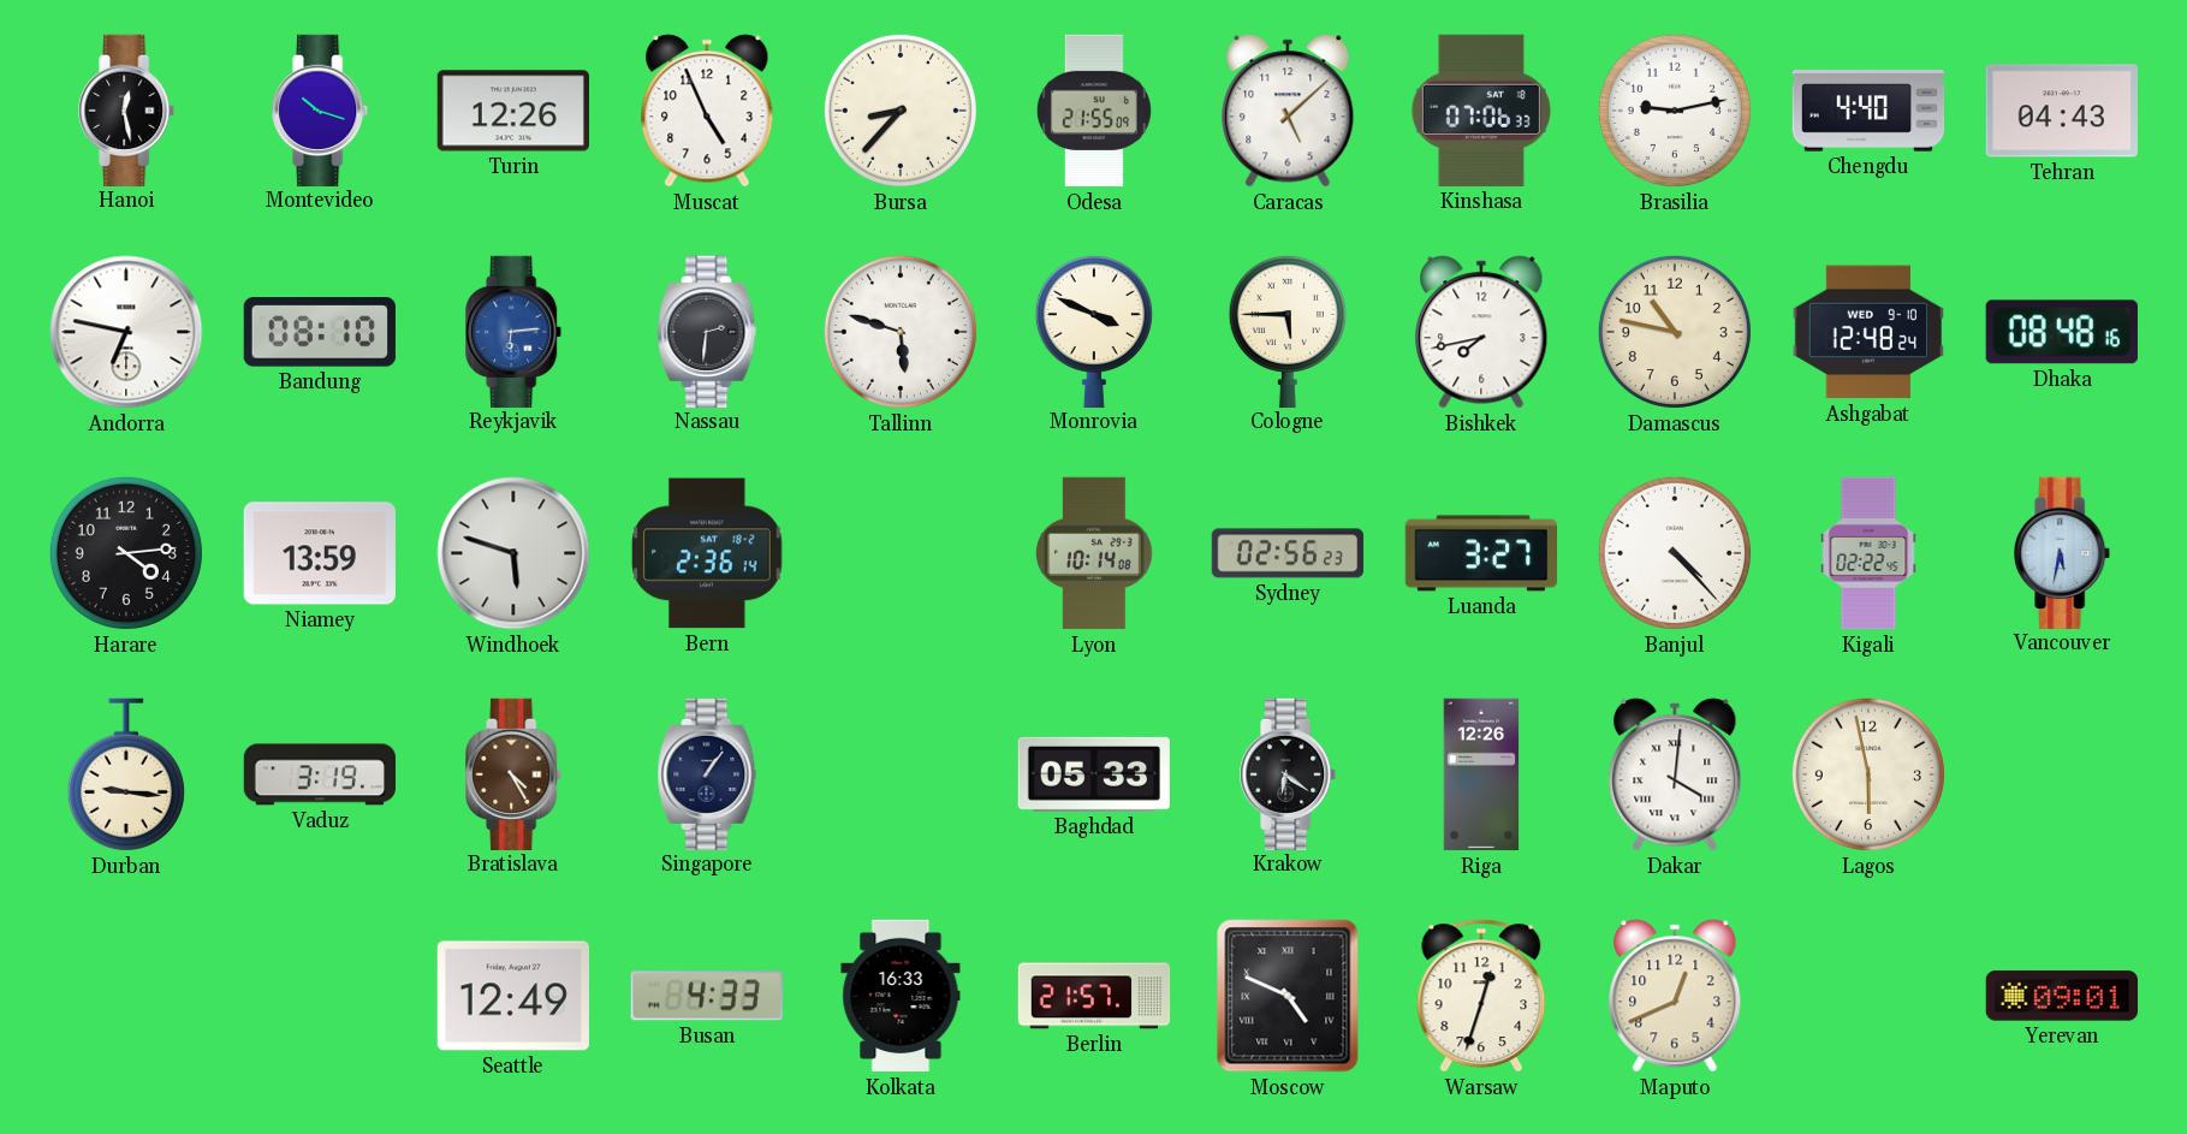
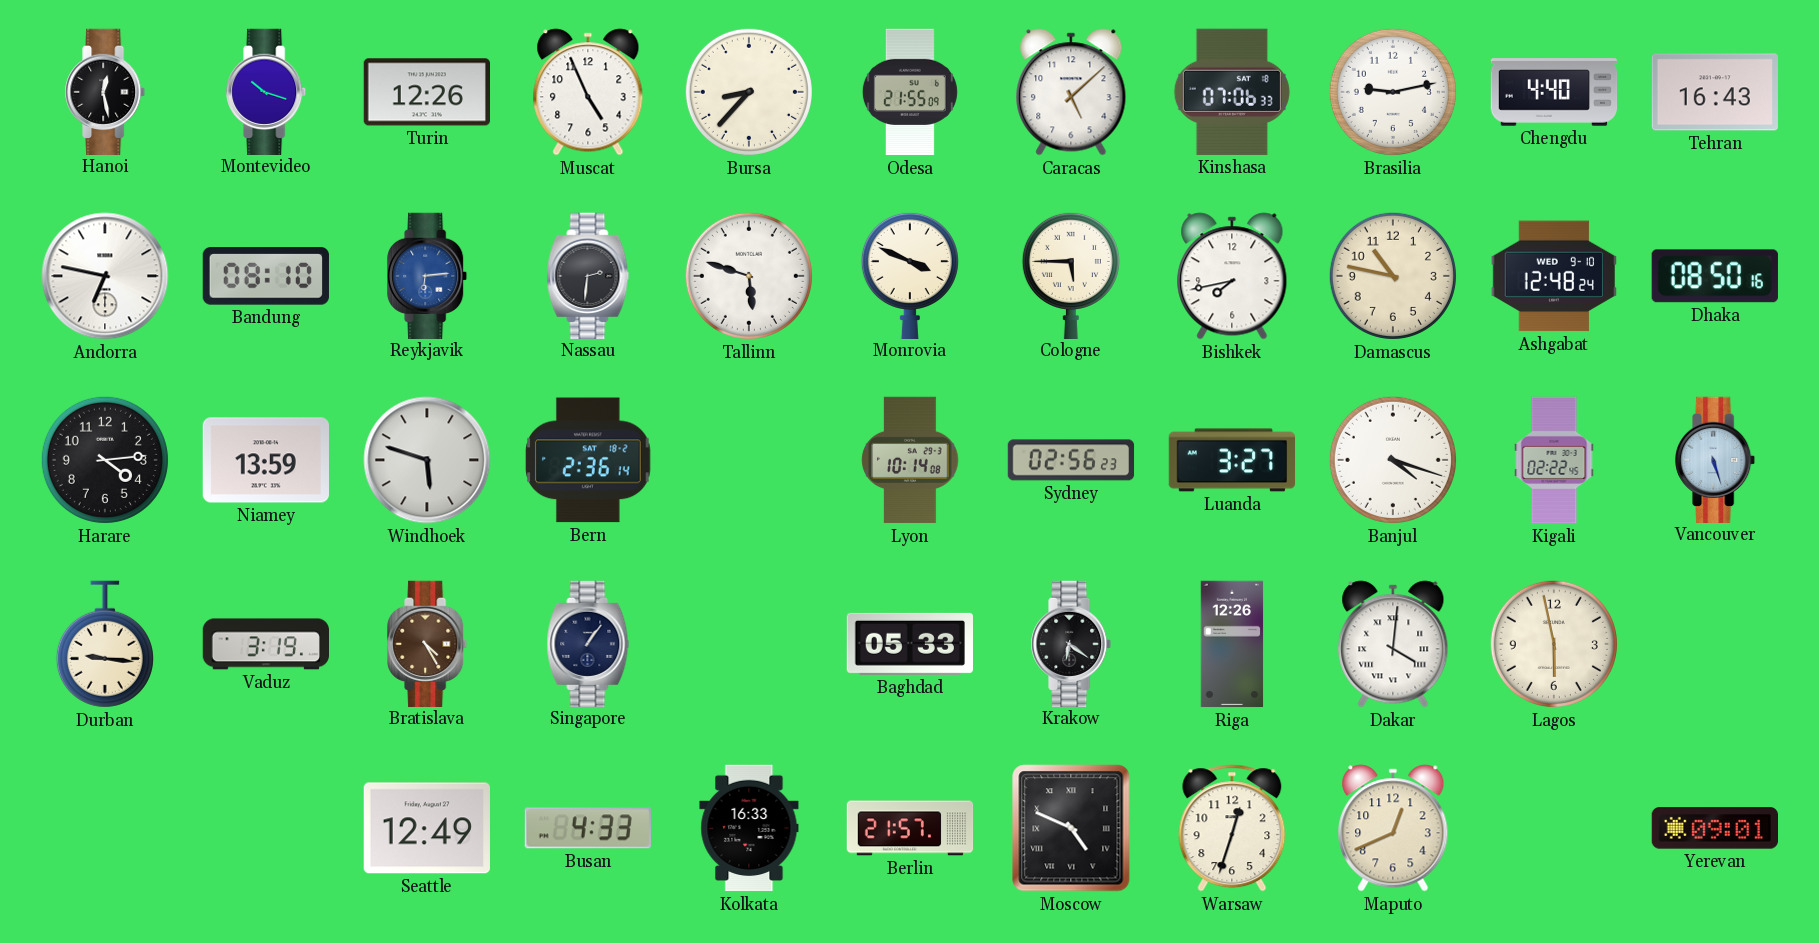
Tehran: 04:43 -> 16:43 (1715, 92)
Dhaka: 08:48 -> 08:50 (1715, 276)
Banjul: 4:23 -> 4:18 (1393, 460)
Vancouver: 5:32 -> 5:27 (1716, 459)
